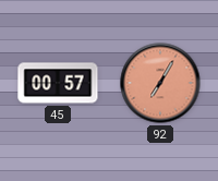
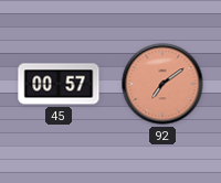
92: 7:05 -> 7:09 (162, 84)
